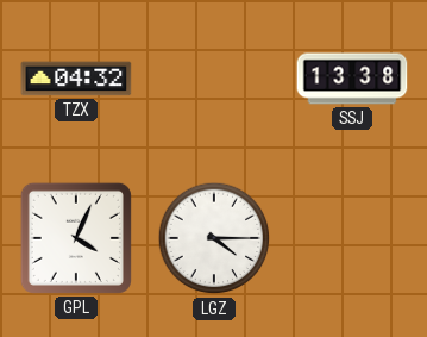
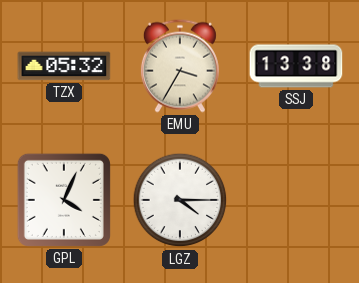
TZX: 04:32 -> 05:32 (64, 66)
EMU: none -> 3:35 (180, 66)
